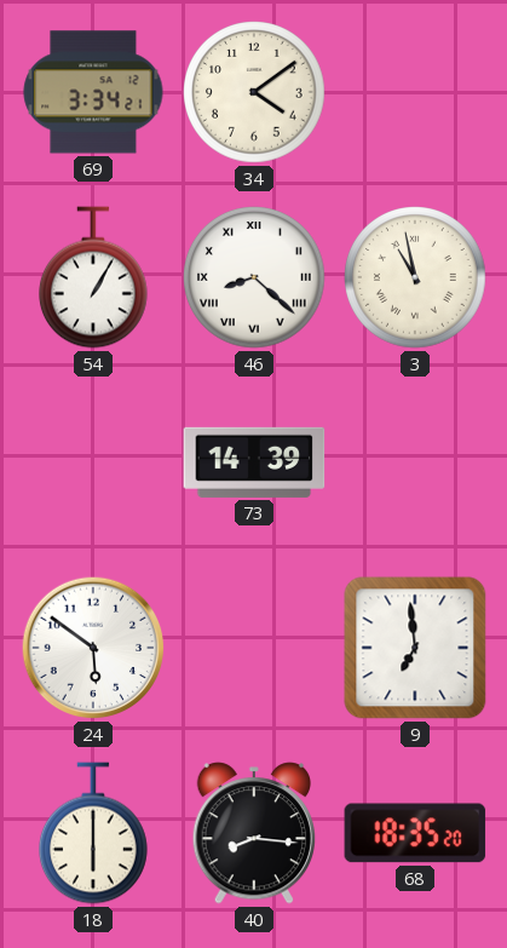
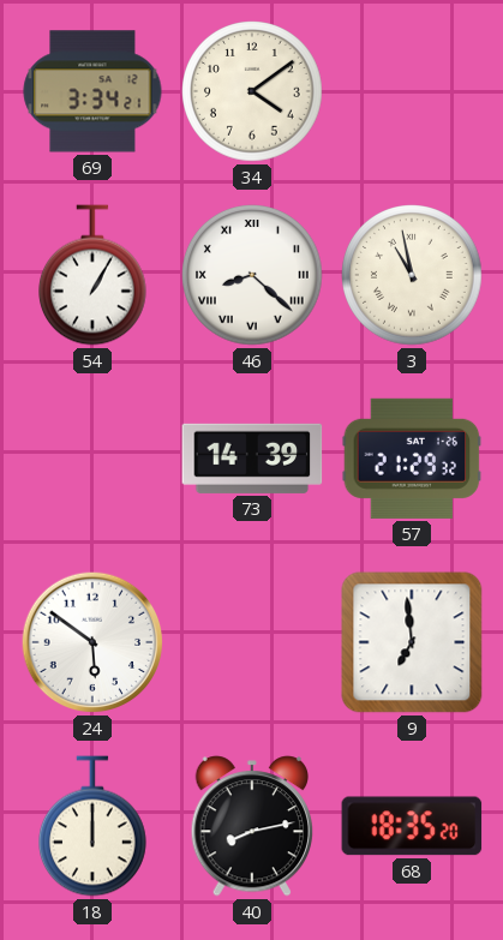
57: none -> 21:29 (412, 459)
18: 6:00 -> 12:00 (94, 826)
40: 8:16 -> 8:13 (252, 826)
